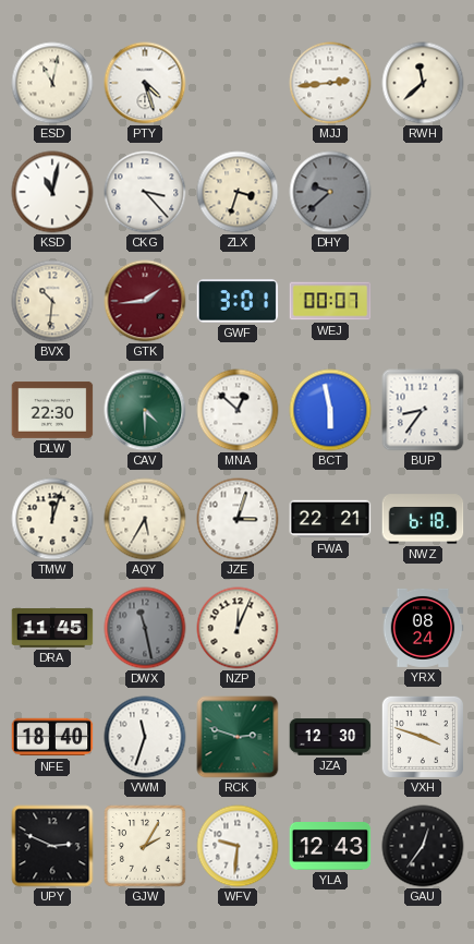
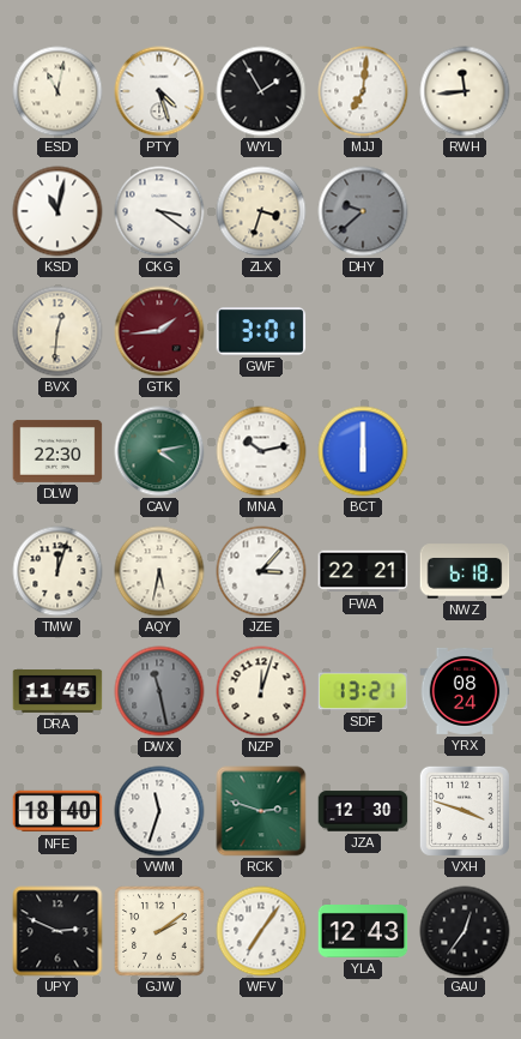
WYL: none -> 1:55 (261, 91)
MJJ: 2:44 -> 7:01 (363, 91)
RWH: 11:38 -> 11:44 (465, 91)
CKG: 3:23 -> 3:21 (159, 211)
BVX: 10:31 -> 12:31 (57, 331)
WEJ: 00:07 -> none (330, 301)
CAV: 4:30 -> 4:13 (159, 451)
MNA: 12:52 -> 10:13 (261, 451)
BCT: 5:58 -> 6:00 (363, 451)
BUP: 8:36 -> none (423, 410)
AQY: 5:35 -> 5:32 (159, 571)
JZE: 3:03 -> 3:07 (261, 571)
NZP: 12:04 -> 12:03 (261, 691)
SDF: none -> 13:21 (363, 691)
GJW: 2:05 -> 2:09 (159, 931)
WFV: 9:31 -> 7:06 (261, 931)
